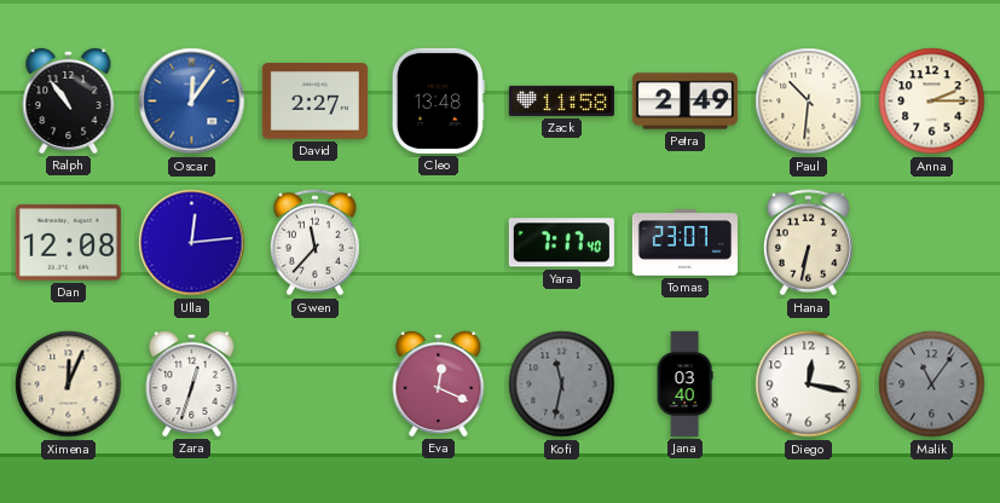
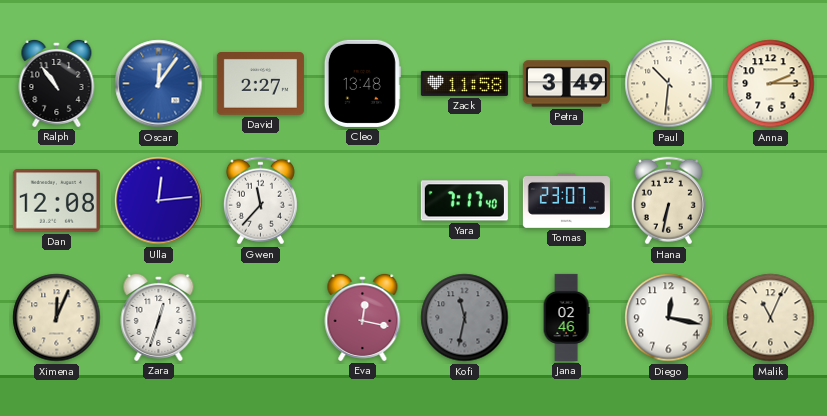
Petra: 2:49 -> 3:49 (566, 84)
Eva: 12:19 -> 12:17 (363, 317)
Jana: 03:40 -> 02:46 (566, 317)
Malik: 11:06 -> 11:04 (771, 318)
Malik dial: grey -> cream (771, 318)
